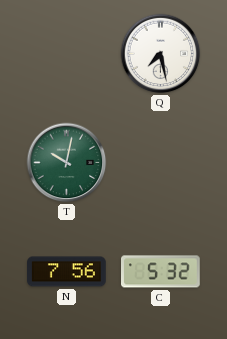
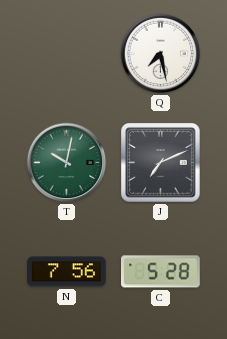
J: none -> 7:11 (161, 163)
C: 5:32 -> 5:28 (161, 272)
